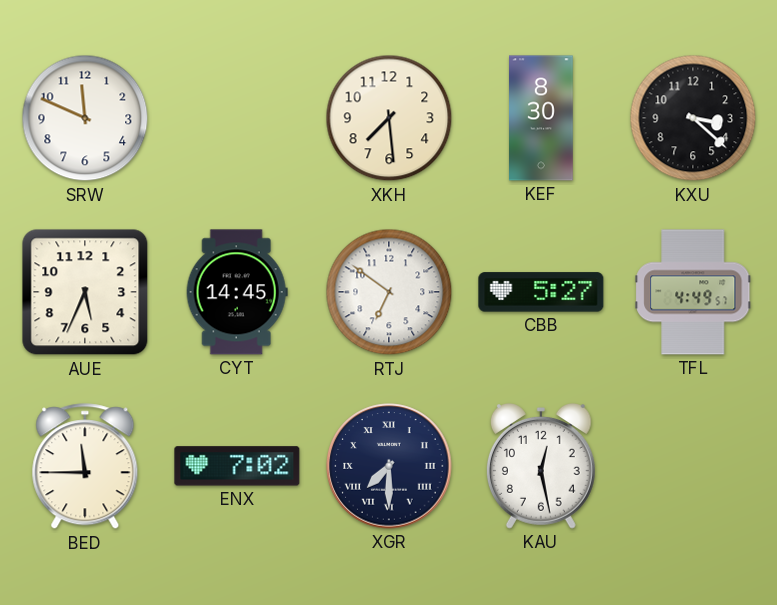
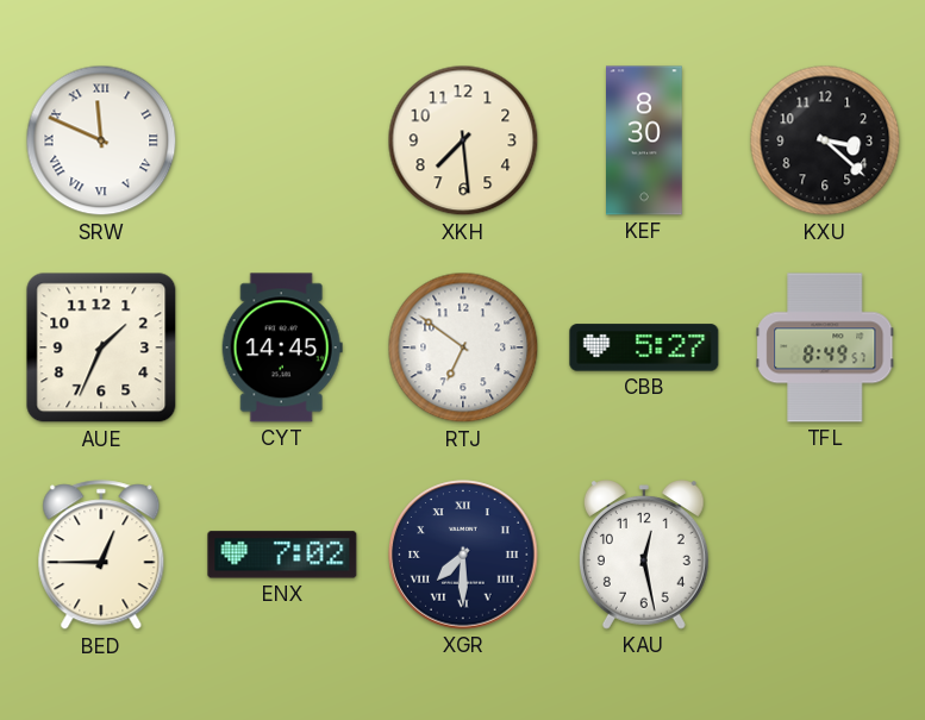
SRW numerals: Arabic -> Roman (101, 140)
AUE: 5:34 -> 1:34 (101, 348)
TFL: 4:49 -> 8:49 (825, 348)
BED: 11:45 -> 12:45 (101, 556)
